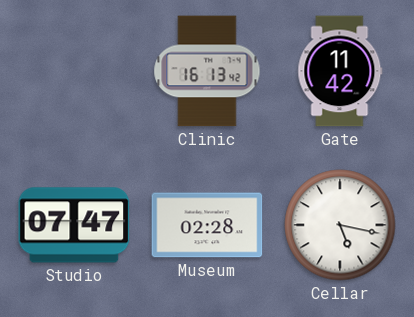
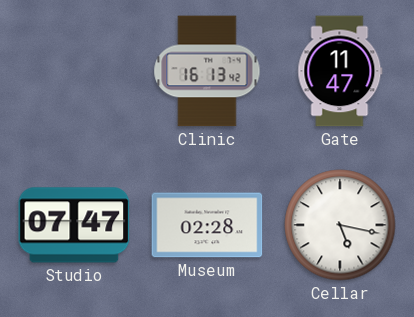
Gate: 11:42 -> 11:47 (340, 71)
